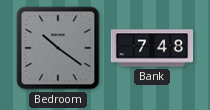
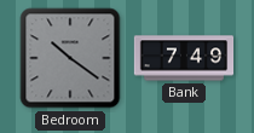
Bank: 7:48 -> 7:49 (184, 58)
